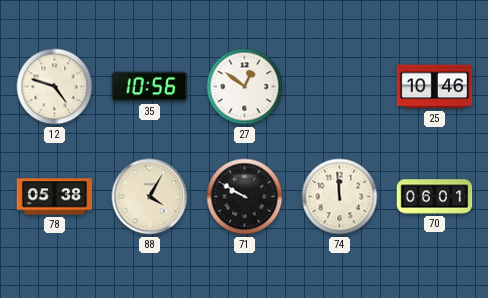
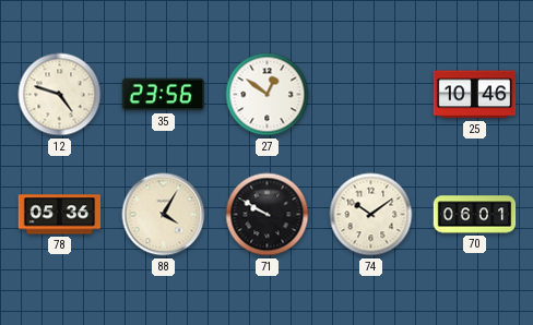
35: 10:56 -> 23:56 (164, 95)
78: 05:38 -> 05:36 (60, 215)
74: 11:59 -> 10:09 (371, 215)
